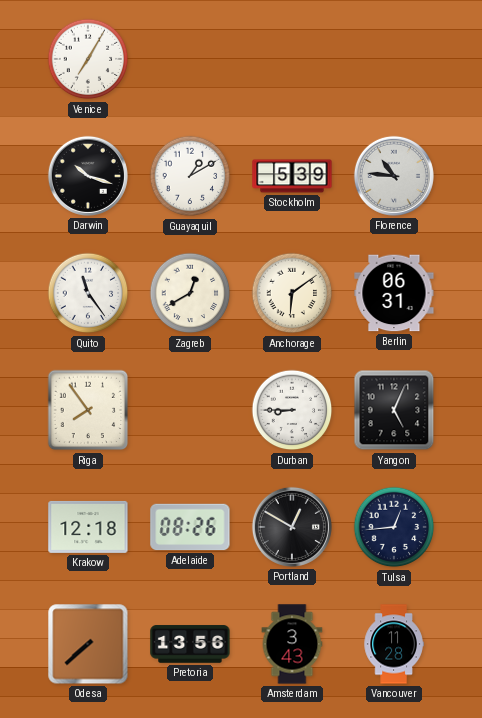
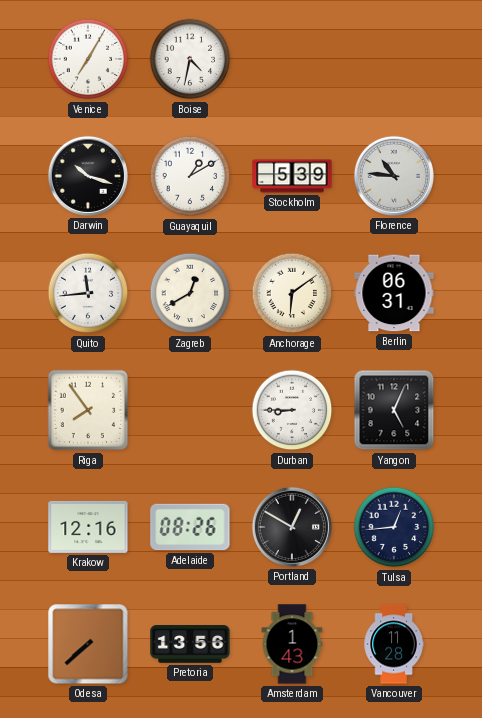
Boise: none -> 4:32 (190, 59)
Quito: 11:24 -> 11:44 (88, 293)
Krakow: 12:18 -> 12:16 (88, 527)
Amsterdam: 3:43 -> 1:43 (292, 644)
